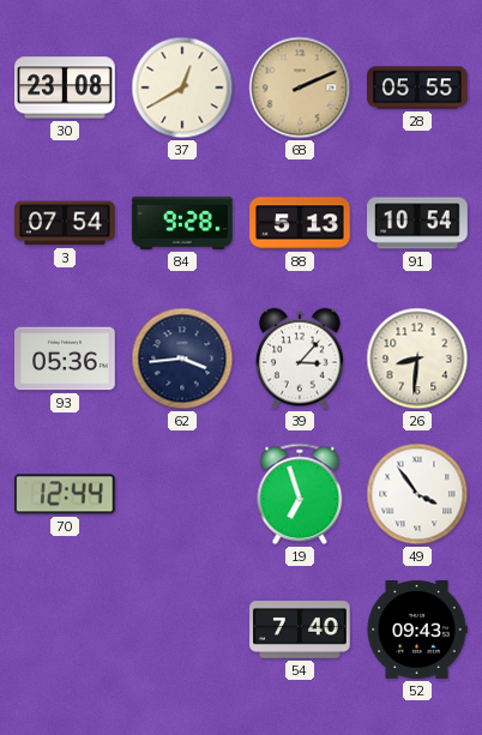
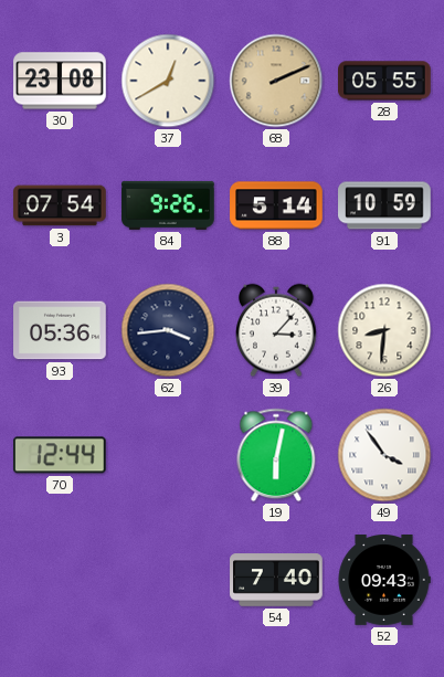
84: 9:28 -> 9:26 (168, 205)
88: 5:13 -> 5:14 (276, 205)
91: 10:54 -> 10:59 (384, 205)
19: 6:57 -> 6:02 (276, 455)
